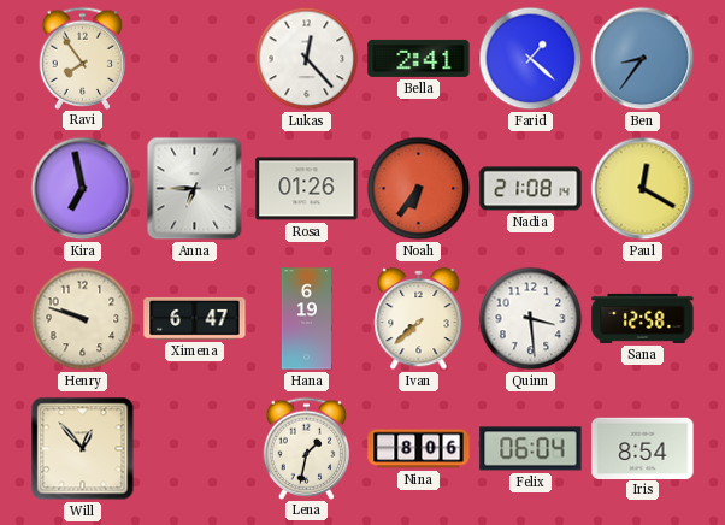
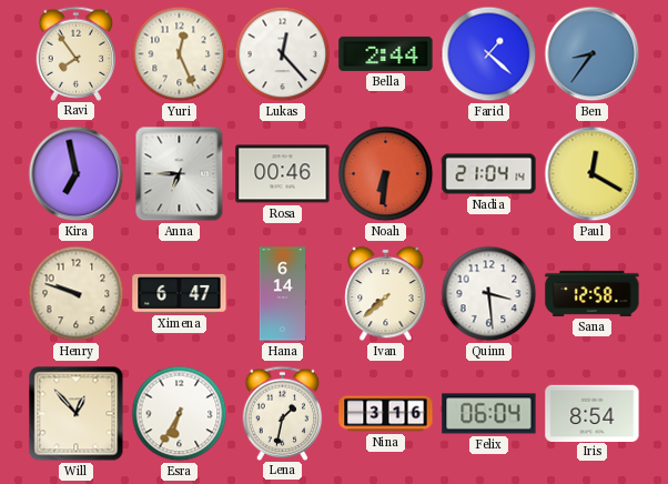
Yuri: none -> 12:26 (180, 54)
Bella: 2:41 -> 2:44 (386, 53)
Rosa: 01:26 -> 00:46 (283, 174)
Noah: 6:36 -> 6:31 (386, 174)
Nadia: 21:08 -> 21:04 (489, 174)
Hana: 6:19 -> 6:14 (282, 294)
Esra: none -> 6:35 (180, 414)
Nina: 8:06 -> 3:16 (386, 414)
